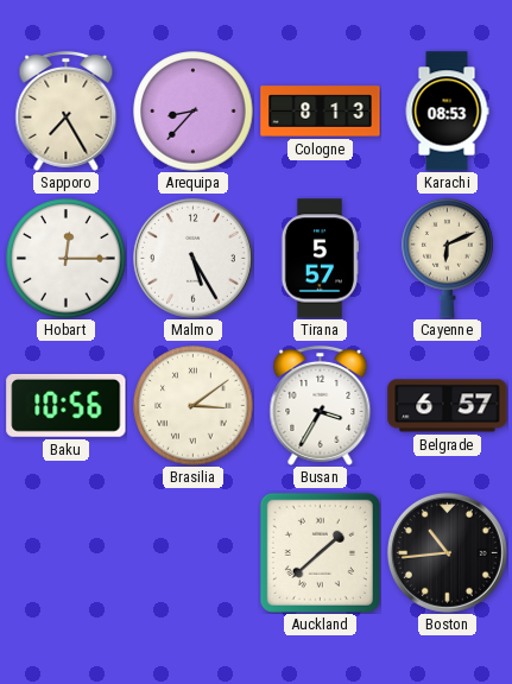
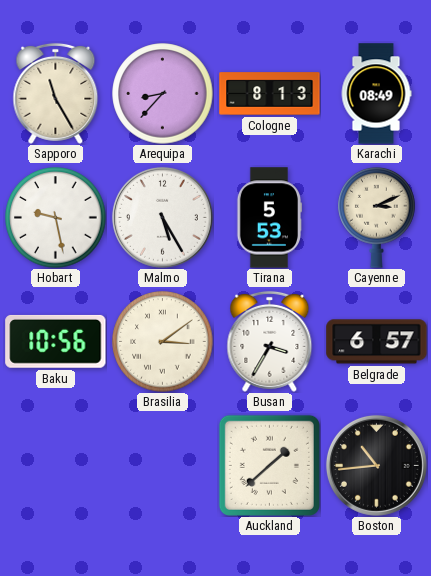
Sapporo: 7:25 -> 11:25 (56, 93)
Karachi: 08:53 -> 08:49 (376, 94)
Hobart: 12:15 -> 9:28 (56, 218)
Tirana: 5:57 -> 5:53 (268, 218)
Cayenne: 6:11 -> 3:11 (377, 217)
